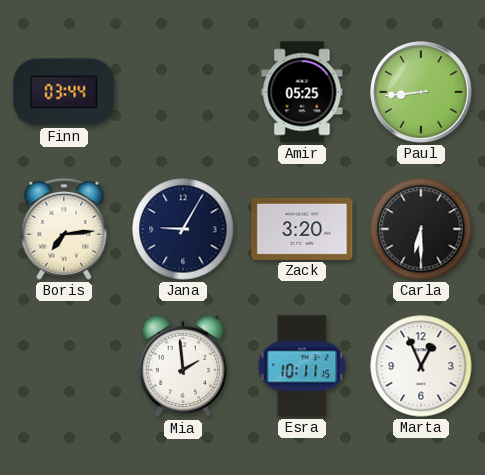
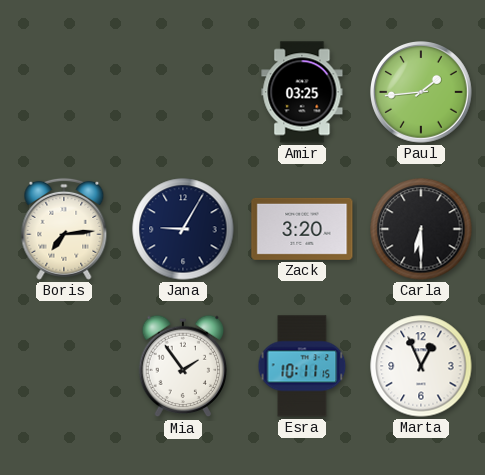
Finn: 03:44 -> none (64, 92)
Amir: 05:25 -> 03:25 (302, 92)
Paul: 8:44 -> 1:44 (422, 93)
Mia: 1:59 -> 1:54 (183, 366)
